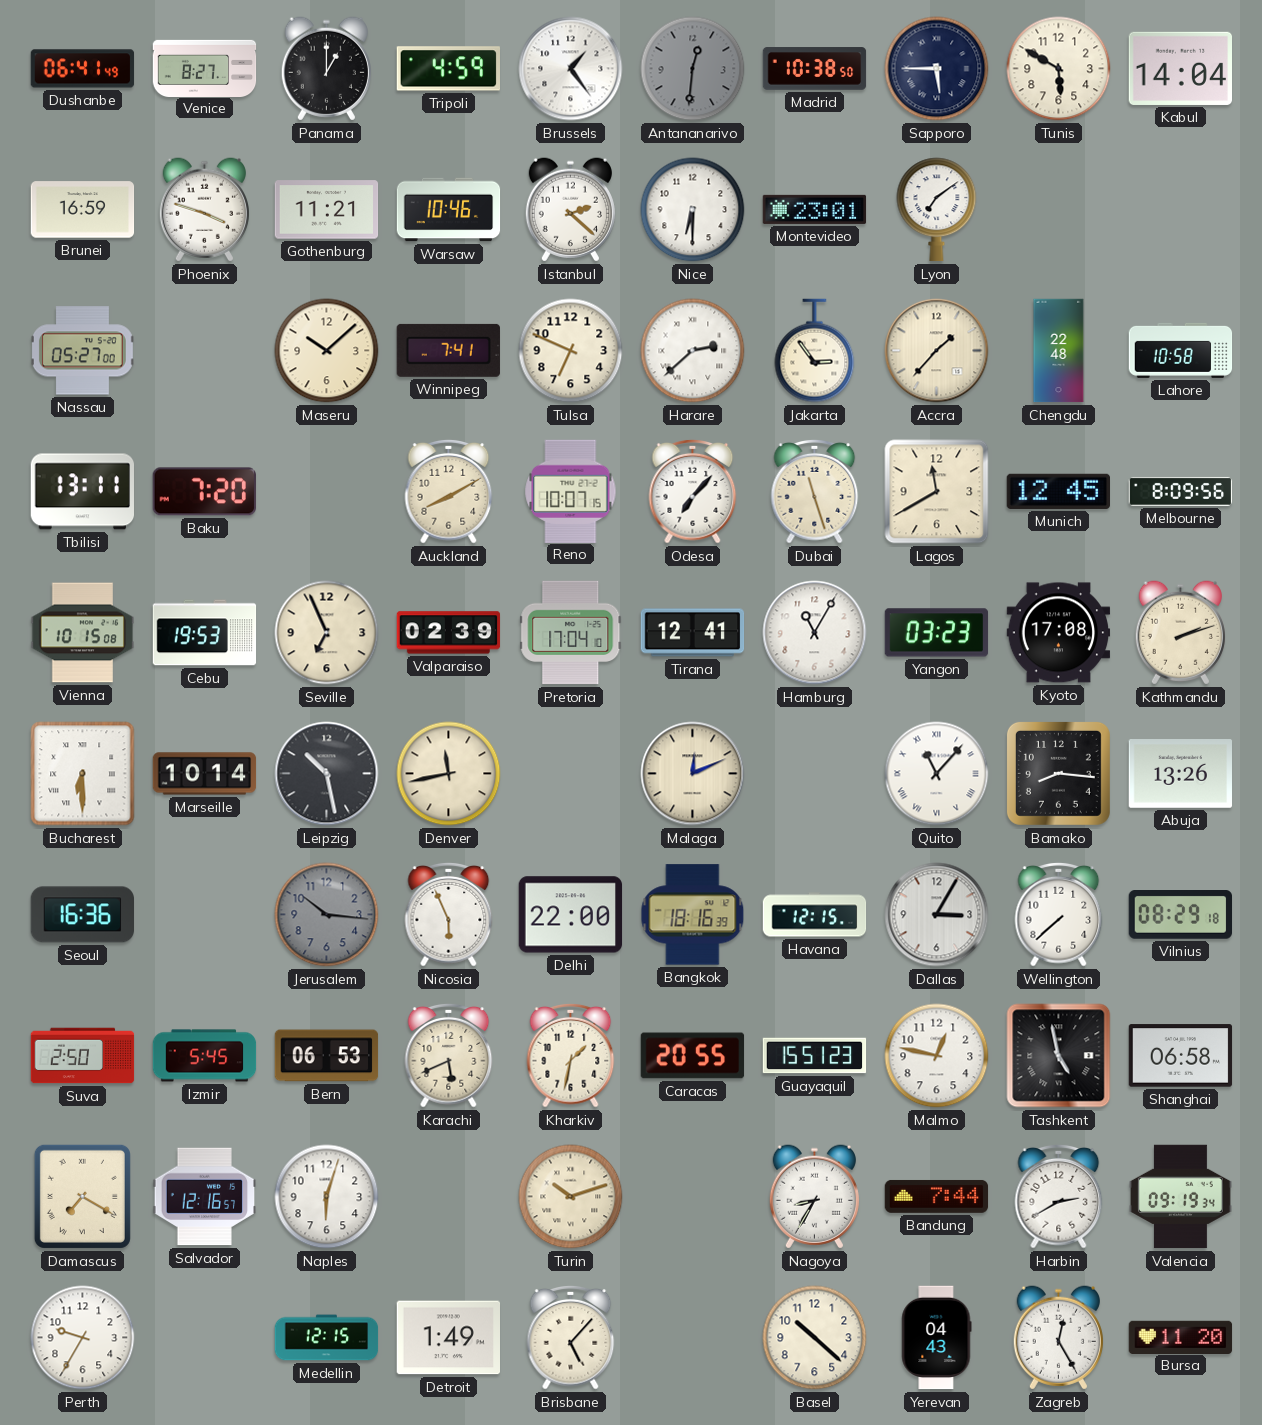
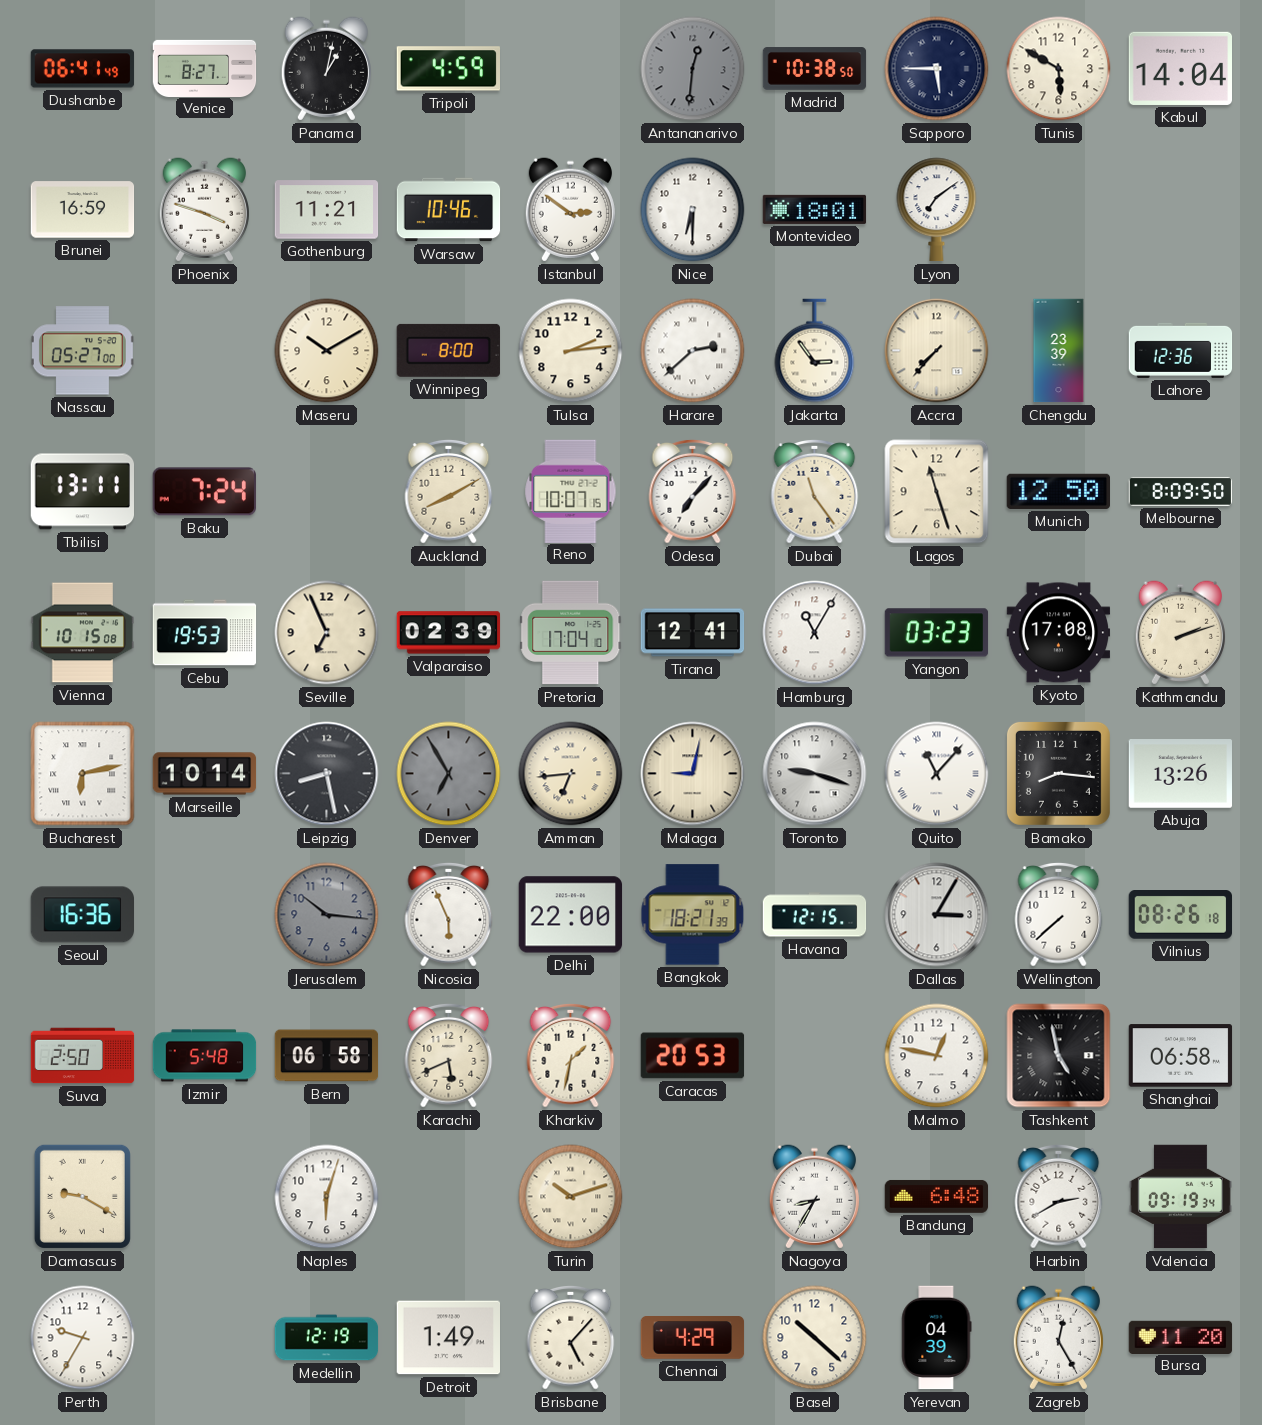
Panama: 1:00 -> 1:02 (326, 69)
Brussels: 1:24 -> none (571, 69)
Istanbul: 2:22 -> 2:51 (570, 210)
Montevideo: 23:01 -> 18:01 (815, 209)
Maseru: 10:08 -> 10:10 (327, 351)
Winnipeg: 7:41 -> 8:00 (448, 350)
Tulsa: 6:49 -> 2:14 (571, 351)
Accra: 1:37 -> 7:37 (937, 351)
Chengdu: 22:48 -> 23:39 (1059, 351)
Lahore: 10:58 -> 12:36 (1181, 350)
Baku: 7:20 -> 7:24 (204, 492)
Dubai: 11:27 -> 11:24 (815, 491)
Lagos: 11:40 -> 11:27 (937, 492)
Munich: 12:45 -> 12:50 (1058, 491)
Melbourne: 8:09:56 -> 8:09:50 (1181, 491)
Bucharest: 6:30 -> 6:13 (83, 774)
Leipzig: 10:28 -> 8:28 (327, 774)
Denver: 11:43 -> 6:55 (449, 774)
Denver dial: cream -> grey (449, 774)
Amman: none -> 6:44 (571, 774)
Malaga: 12:11 -> 9:02 (693, 774)
Toronto: none -> 9:18 (815, 774)
Bangkok: 18:16 -> 18:21 (693, 915)
Vilnius: 08:29 -> 08:26 (1180, 915)
Izmir: 5:45 -> 5:48 (205, 1056)
Bern: 06:53 -> 06:58 (327, 1056)
Caracas: 20:55 -> 20:53 (693, 1056)
Guayaquil: 15:51 -> none (815, 1056)
Damascus: 7:20 -> 9:20 (82, 1196)
Salvador: 12:16 -> none (205, 1197)
Bandung: 7:44 -> 6:48 (937, 1196)
Medellin: 12:15 -> 12:19 (327, 1338)
Chennai: none -> 4:29 (693, 1338)
Yerevan: 04:43 -> 04:39 (937, 1338)
